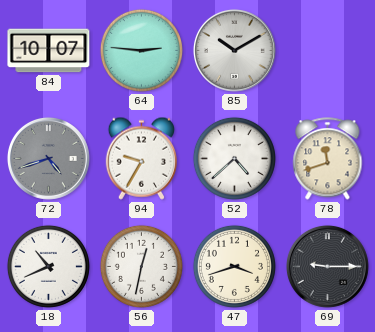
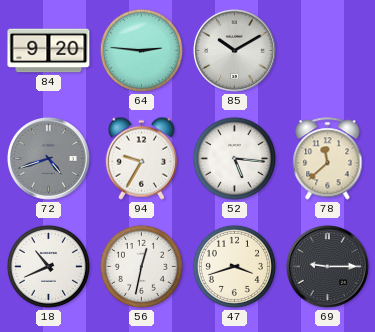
84: 10:07 -> 9:20 (49, 51)
52: 4:38 -> 5:16 (234, 158)
78: 11:42 -> 11:38 (328, 159)
